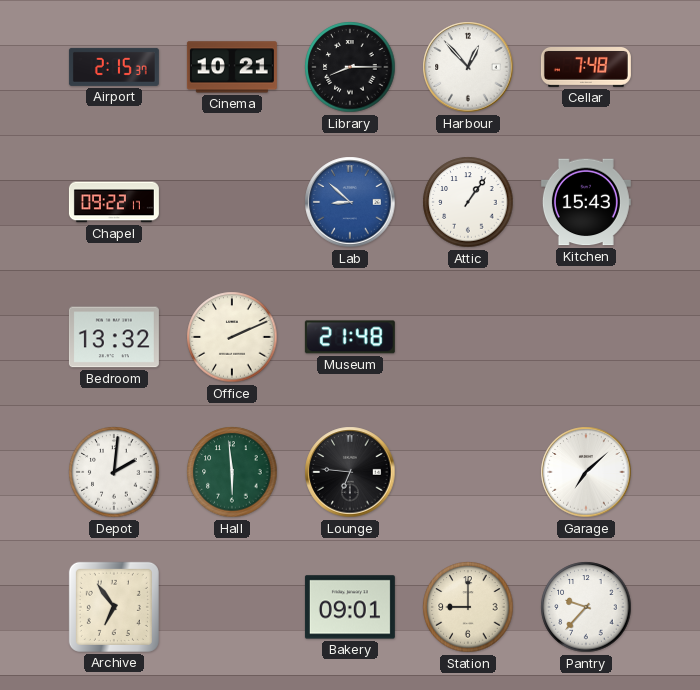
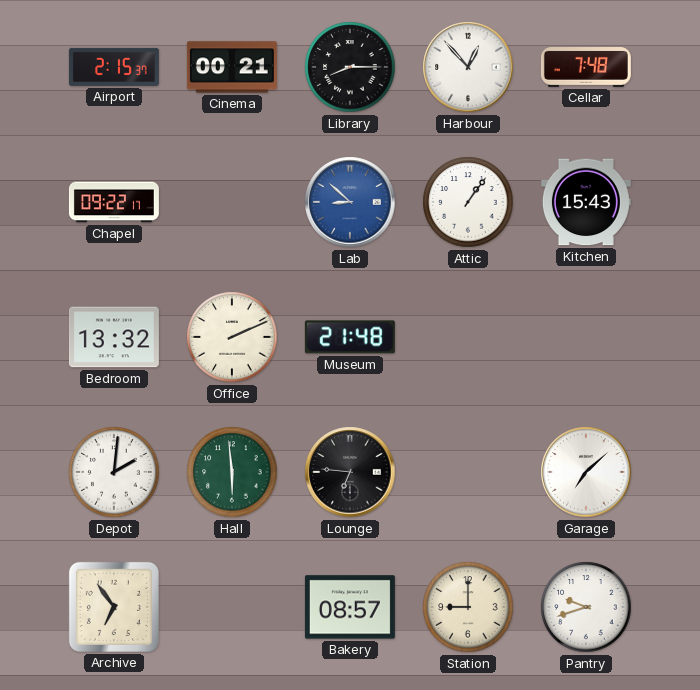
Cinema: 10:21 -> 00:21 (232, 67)
Bakery: 09:01 -> 08:57 (350, 607)
Pantry: 9:37 -> 9:42 (586, 607)
